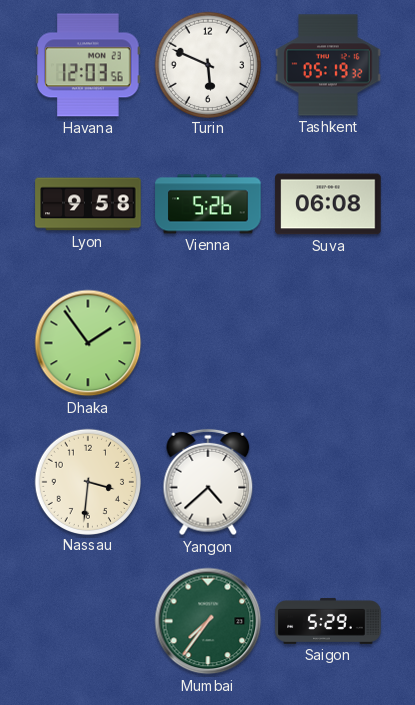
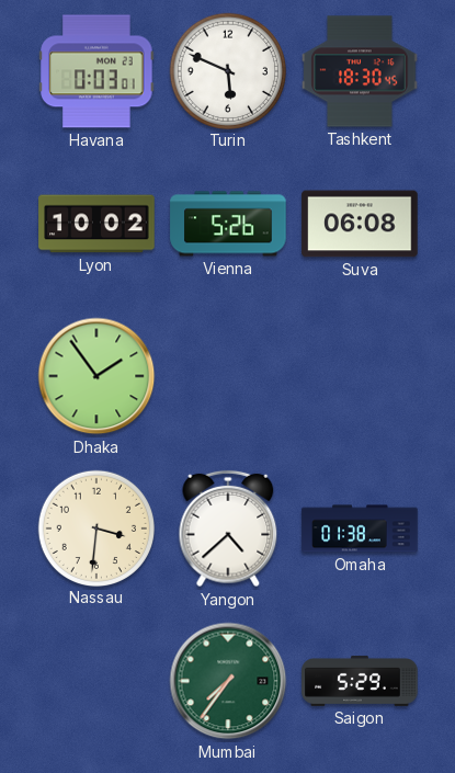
Havana: 12:03 -> 0:03 (96, 71)
Tashkent: 05:19 -> 18:30 (360, 71)
Lyon: 9:58 -> 10:02 (96, 224)
Omaha: none -> 01:38 (360, 528)
